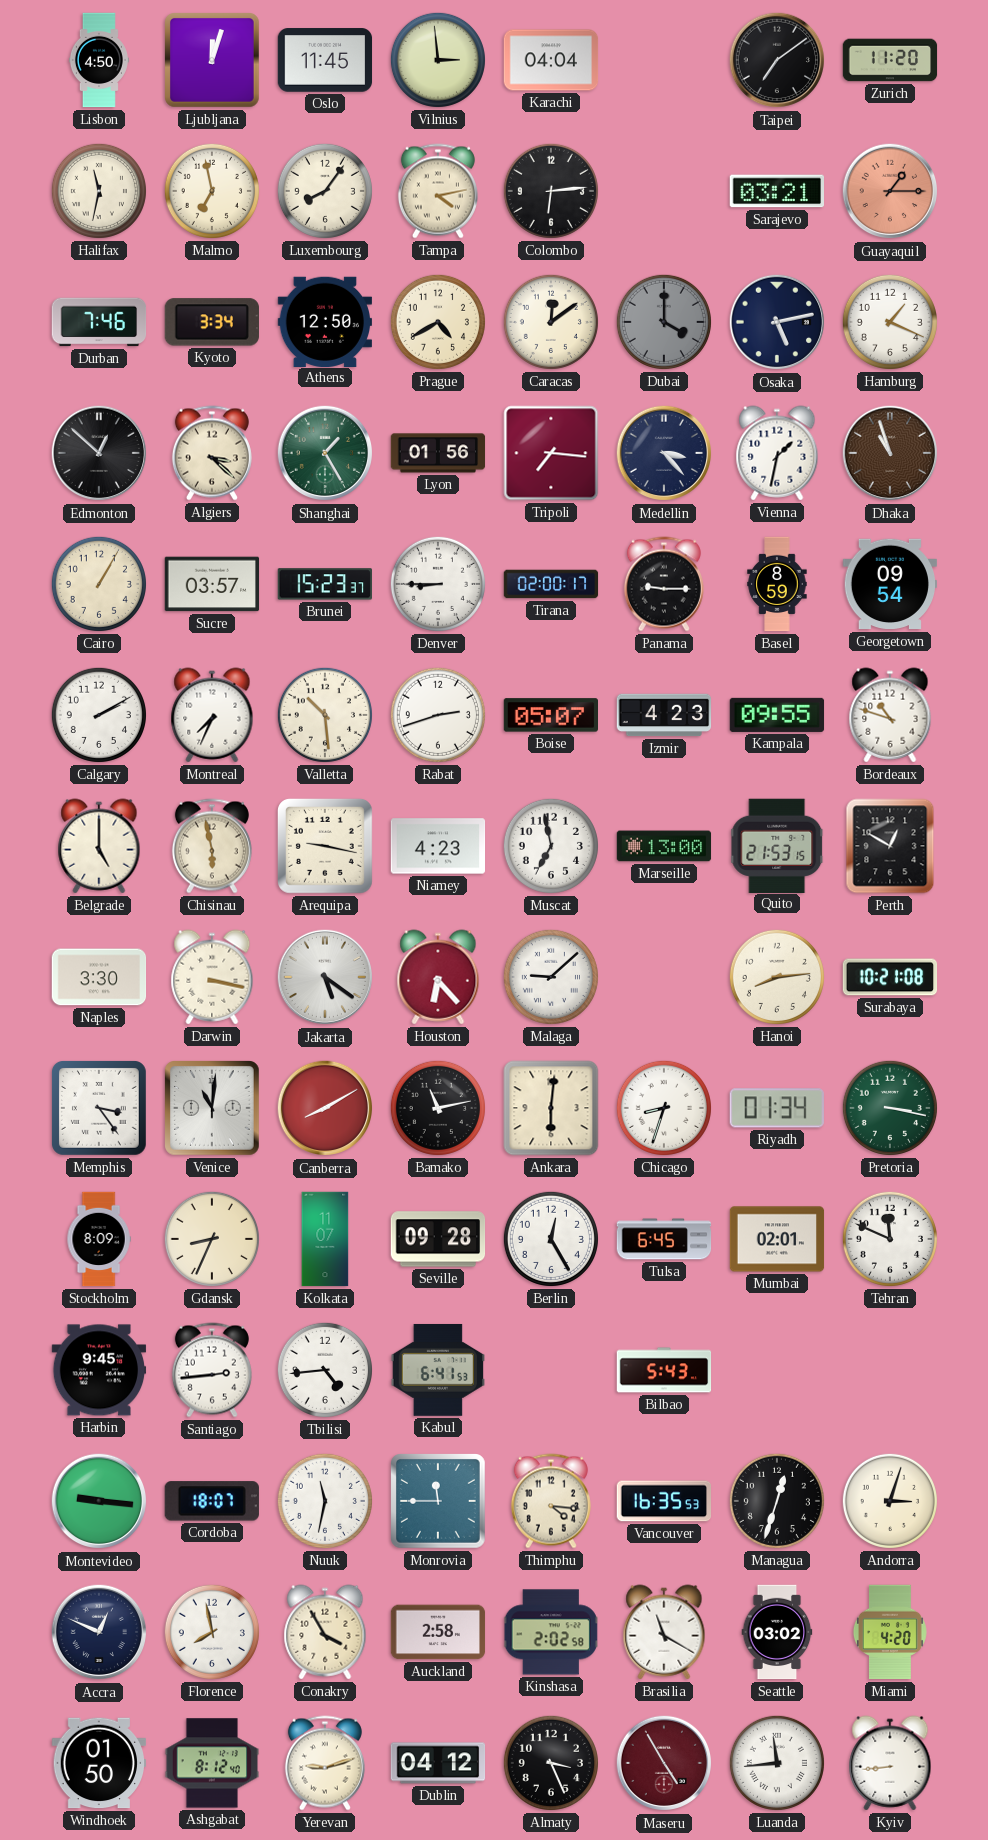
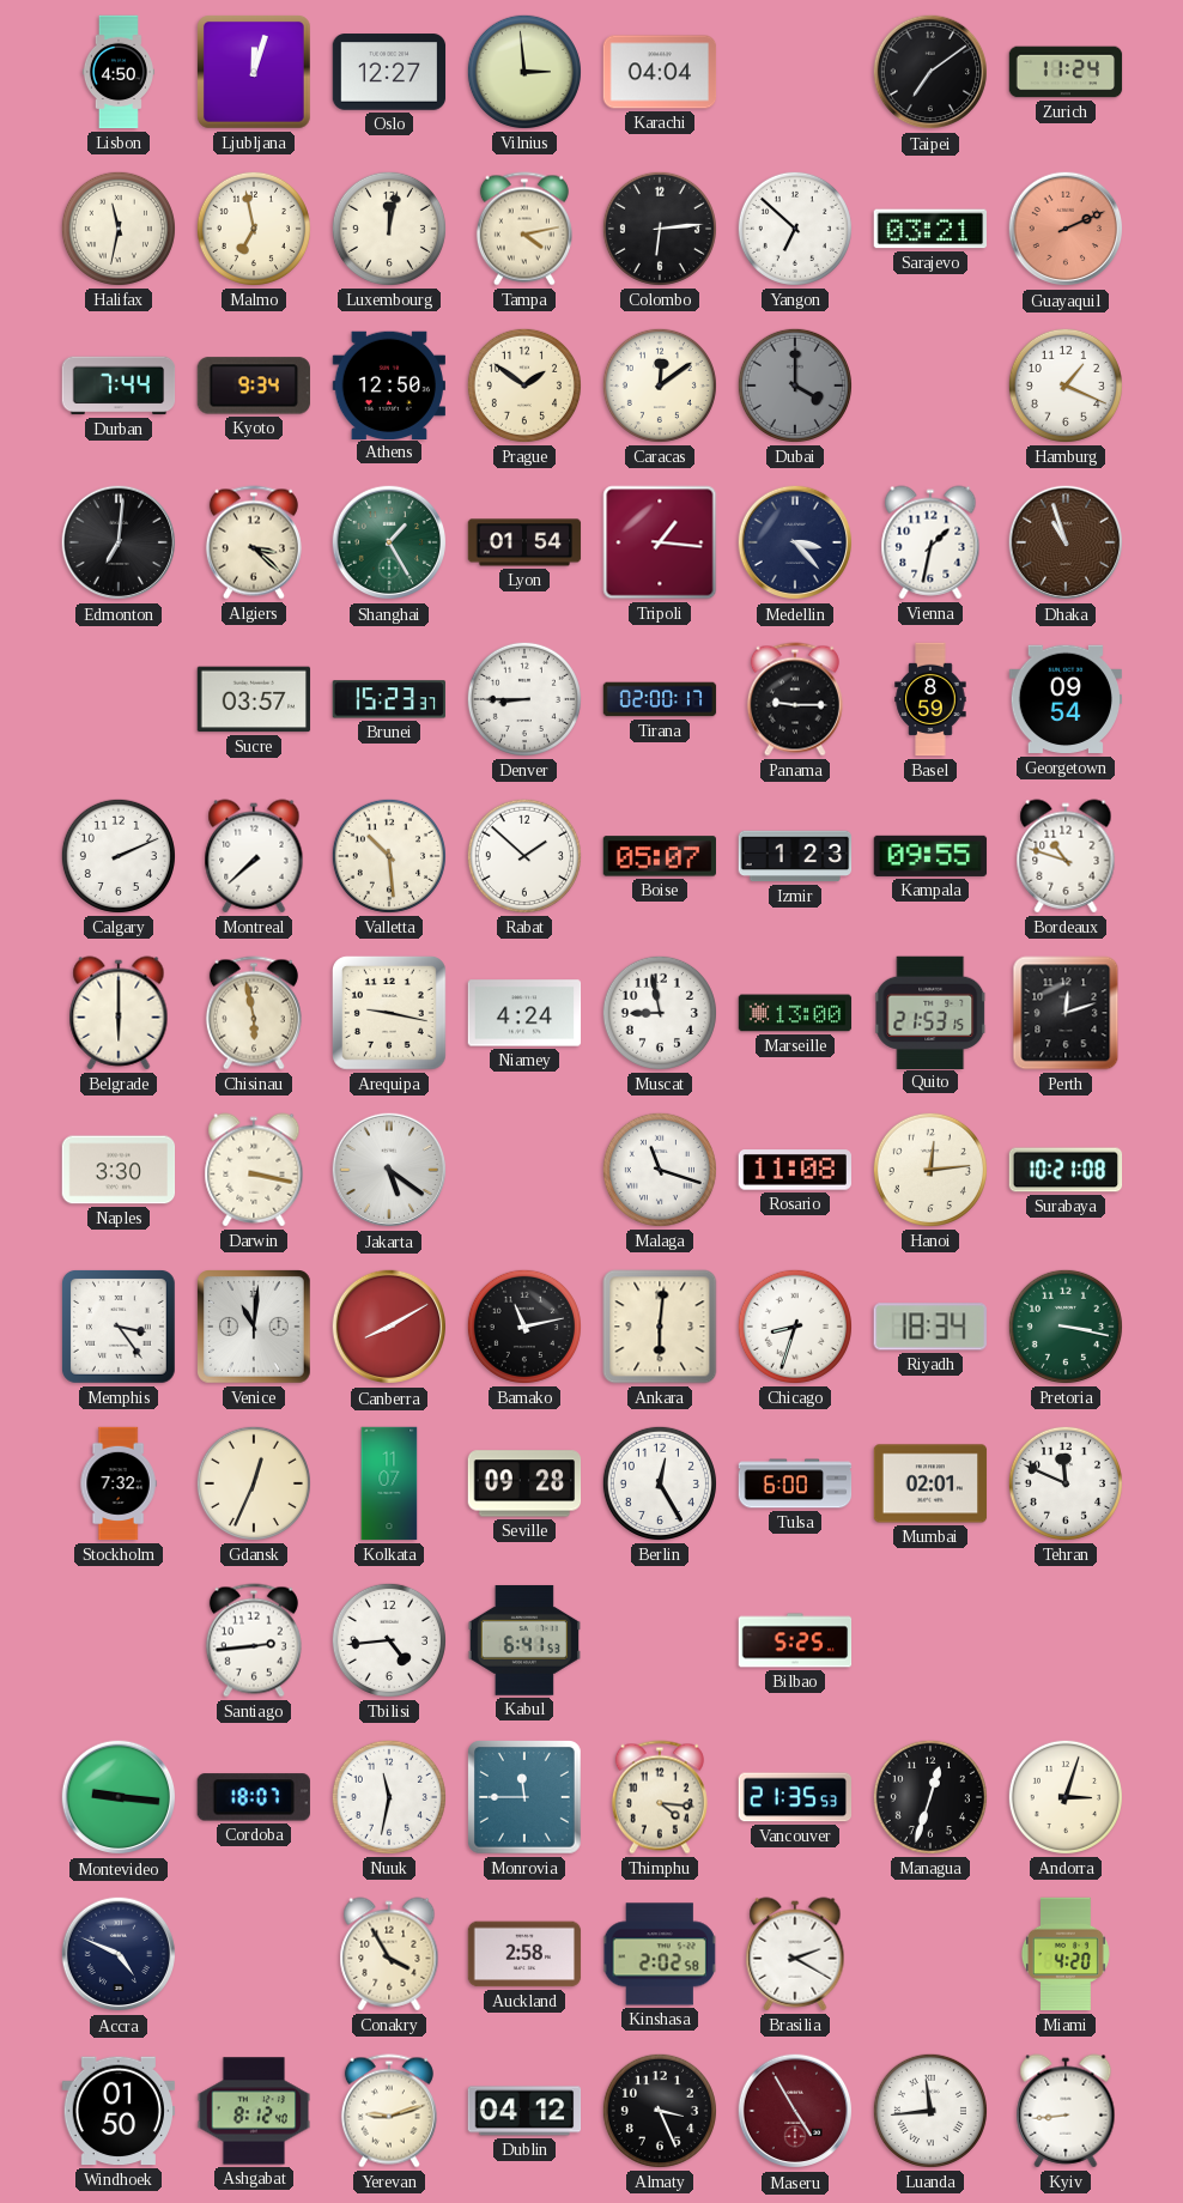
Oslo: 11:45 -> 12:27 (389, 72)
Zurich: 11:20 -> 11:24 (1066, 72)
Luxembourg: 8:06 -> 12:02 (389, 229)
Yangon: none -> 6:52 (795, 229)
Guayaquil: 1:15 -> 2:11 (1066, 229)
Durban: 7:46 -> 7:44 (119, 386)
Kyoto: 3:34 -> 9:34 (254, 386)
Prague: 4:40 -> 1:51 (524, 386)
Osaka: 5:13 -> none (777, 322)
Edmonton: 12:52 -> 7:01 (119, 542)
Lyon: 01:56 -> 01:54 (524, 542)
Tripoli: 7:16 -> 1:16 (660, 542)
Cairo: 1:05 -> none (99, 584)
Calgary: 2:10 -> 2:11 (119, 856)
Montreal: 7:34 -> 7:38 (254, 856)
Rabat: 2:42 -> 1:52 (524, 856)
Izmir: 4:23 -> 1:23 (795, 856)
Belgrade: 5:00 -> 6:00 (119, 1013)
Niamey: 4:23 -> 4:24 (524, 1013)
Muscat: 6:58 -> 8:58 (660, 1013)
Perth: 12:50 -> 12:12 (1066, 1013)
Houston: 6:23 -> none (438, 977)
Malaga: 9:08 -> 11:18 (660, 1170)
Rosario: none -> 11:08 (794, 1170)
Hanoi: 8:14 -> 12:14 (930, 1170)
Riyadh: 01:34 -> 18:34 (930, 1327)
Stockholm: 8:09 -> 7:32 (119, 1483)
Gdansk: 8:34 -> 12:34 (254, 1483)
Tulsa: 6:45 -> 6:00 (795, 1483)
Harbin: 9:45 -> none (99, 1370)
Bilbao: 5:43 -> 5:25 (795, 1640)
Vancouver: 16:35 -> 21:35 (794, 1797)
Accra: 12:49 -> 4:49 (119, 1954)
Florence: 7:58 -> none (212, 1632)
Brasilia: 11:20 -> 2:20 (795, 1954)
Seattle: 03:02 -> none (777, 1632)
